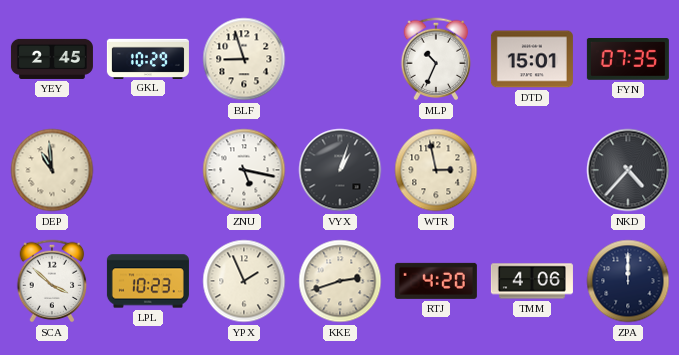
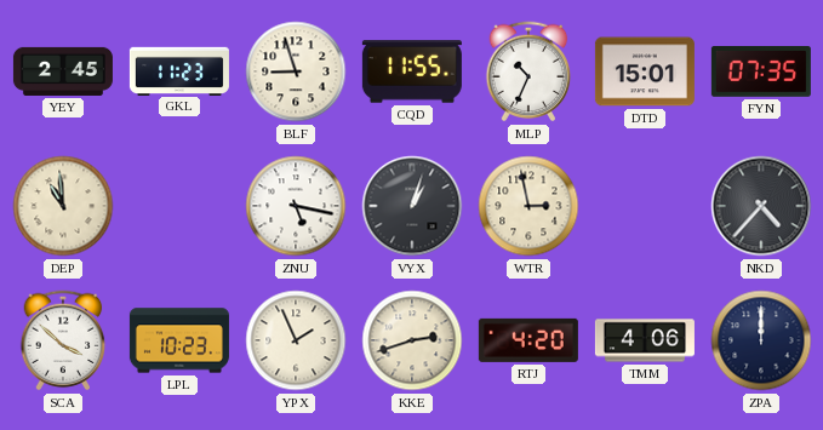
GKL: 10:29 -> 11:23 (179, 70)
CQD: none -> 11:55 (412, 71)
